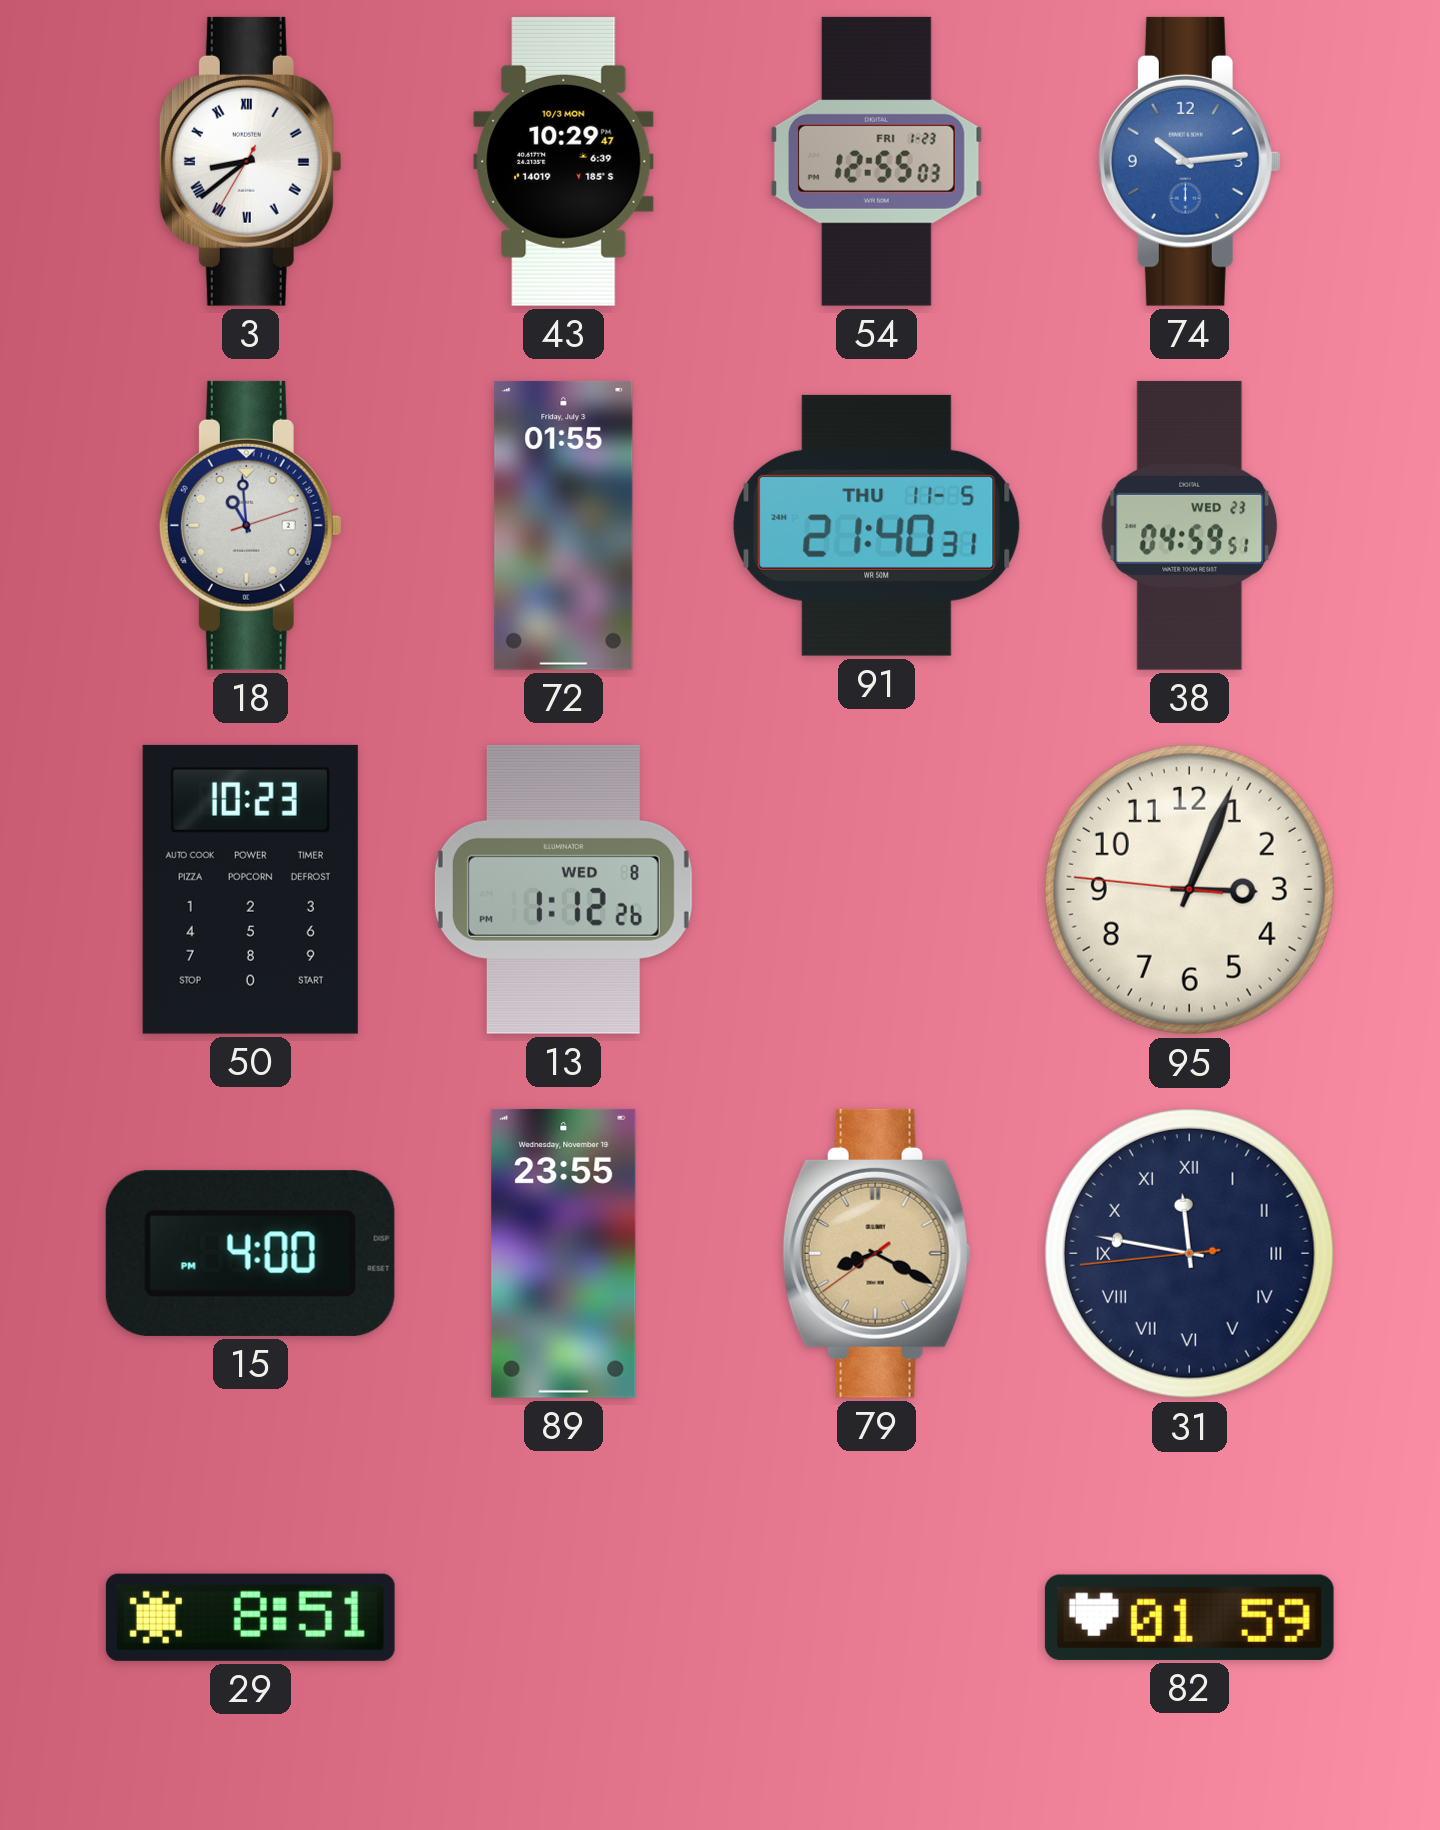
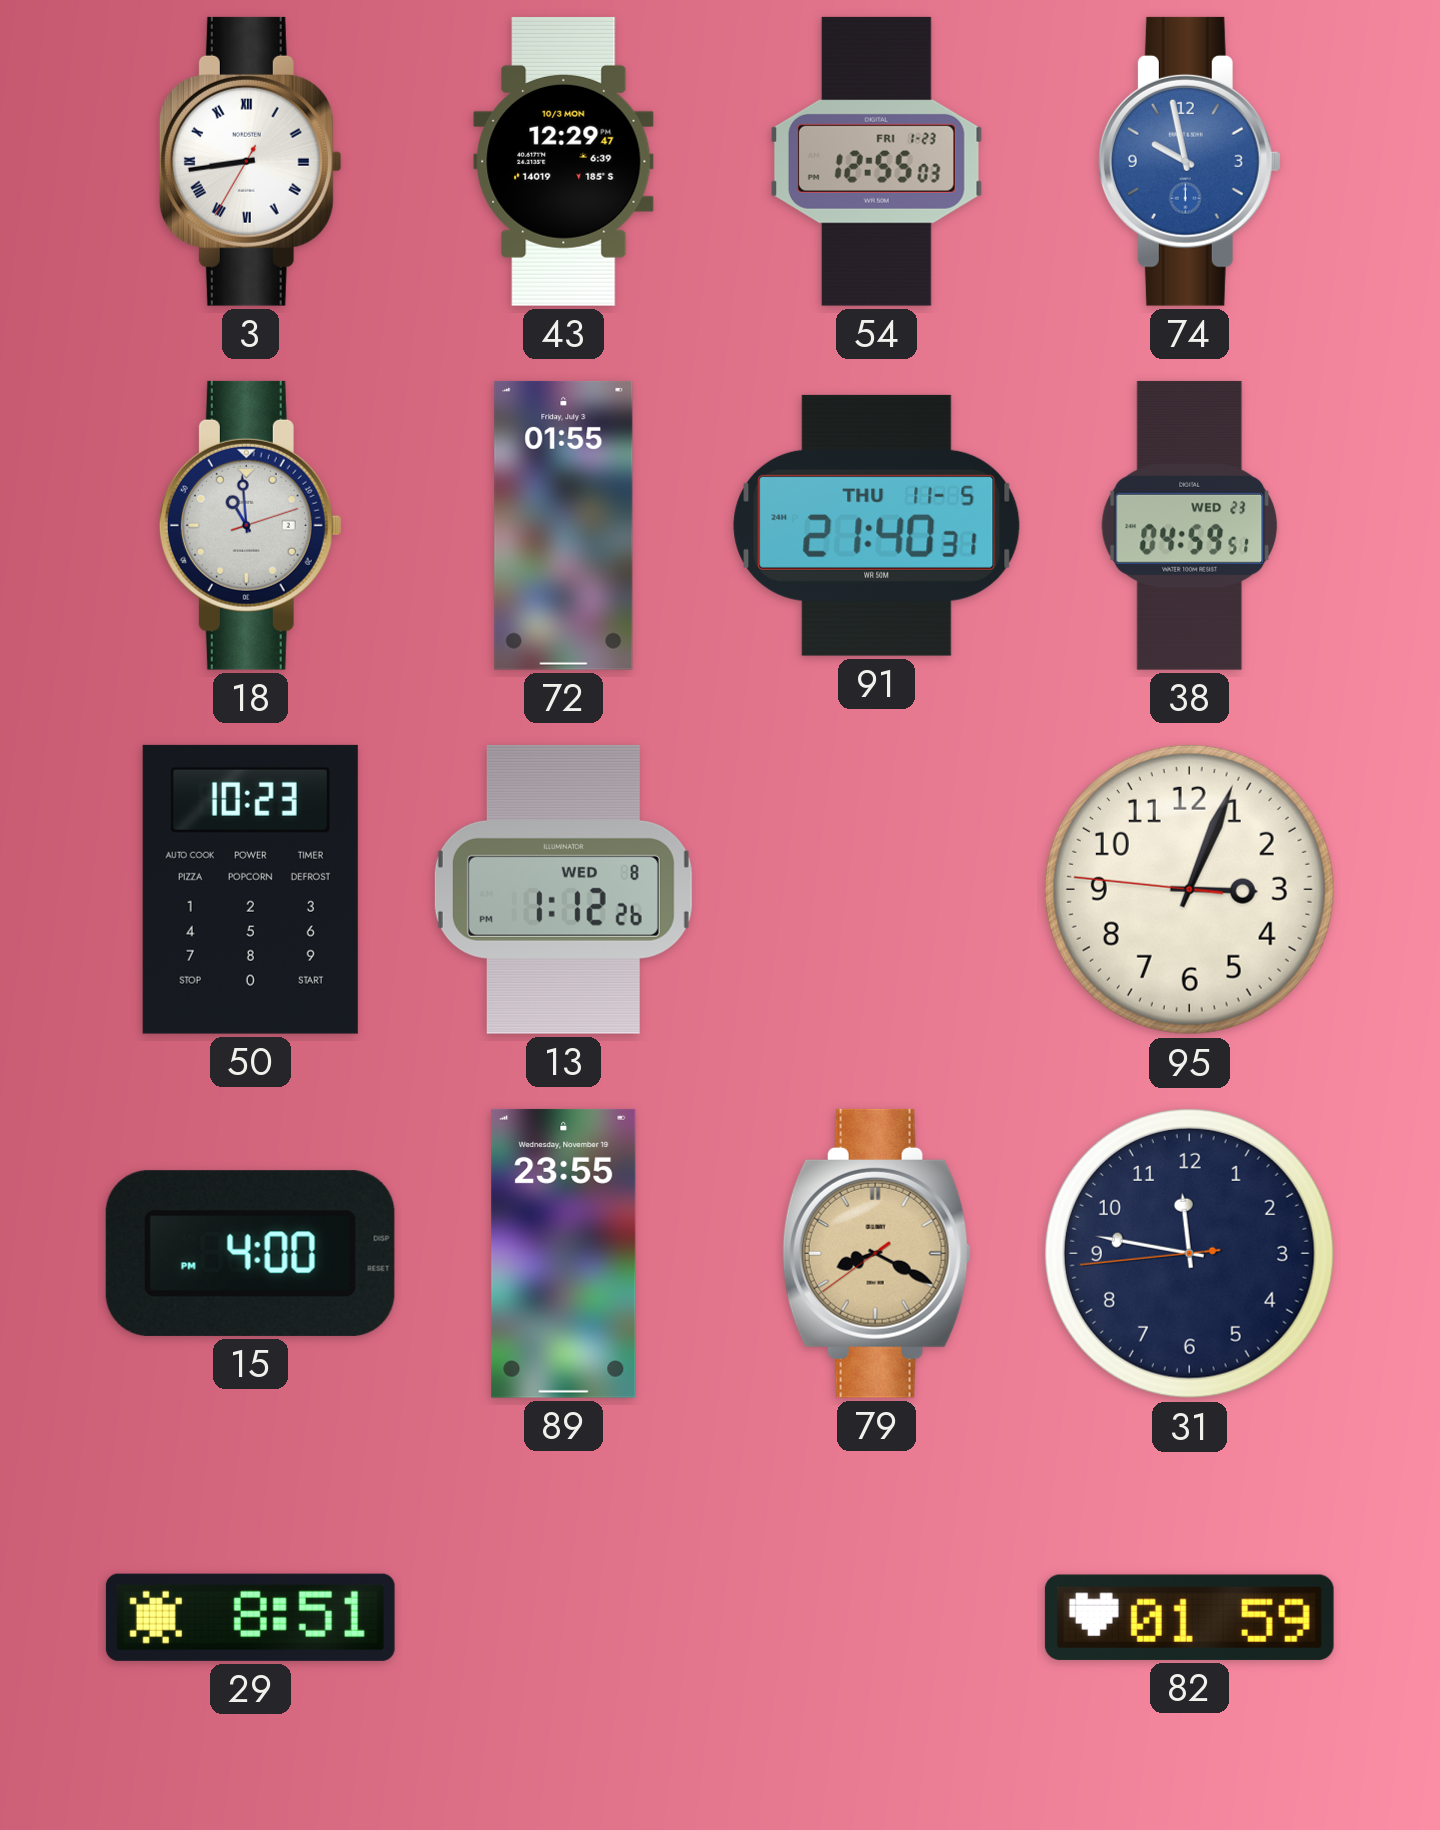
3: 8:38 -> 8:43 (250, 161)
43: 10:29 -> 12:29 (564, 161)
74: 10:14 -> 9:58 (1189, 161)
31 numerals: Roman -> Arabic (1189, 1253)
